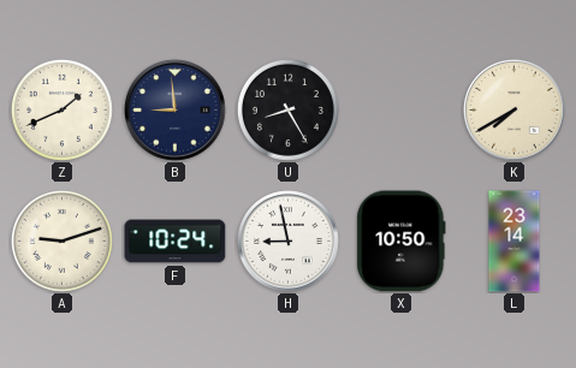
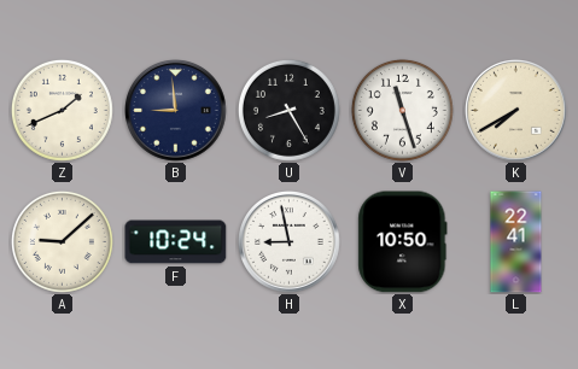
V: none -> 11:27 (402, 110)
A: 9:12 -> 9:08 (62, 241)
L: 23:14 -> 22:41 (516, 242)
